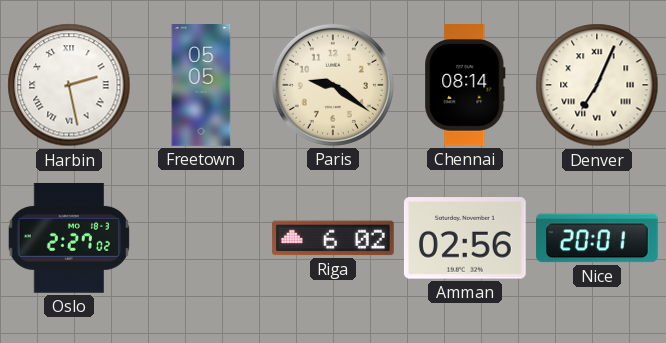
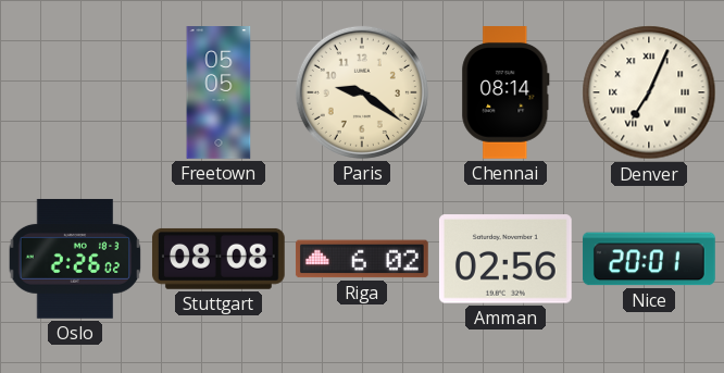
Harbin: 2:28 -> none (69, 85)
Oslo: 2:27 -> 2:26 (75, 259)
Stuttgart: none -> 08:08 (219, 259)
